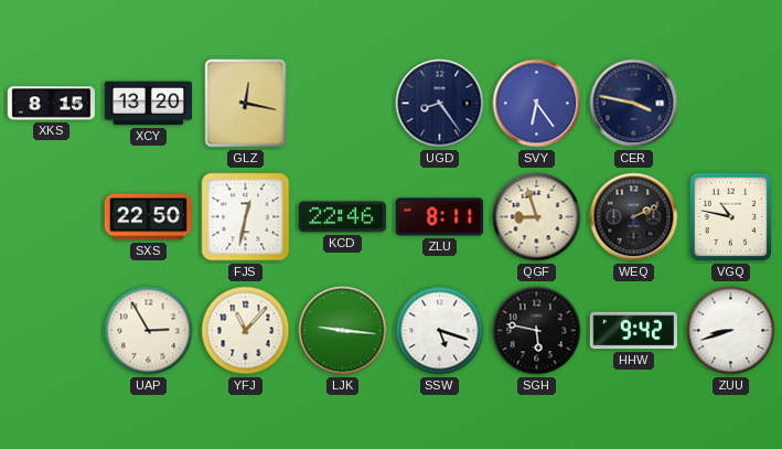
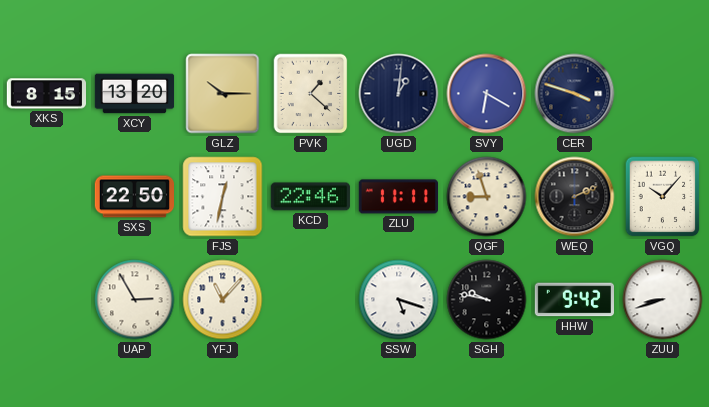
GLZ: 12:17 -> 10:15 (223, 94)
PVK: none -> 1:22 (311, 94)
UGD: 8:24 -> 1:01 (399, 94)
SVY: 6:24 -> 6:20 (487, 94)
CER: 3:47 -> 3:48 (575, 94)
ZLU: 8:11 -> 11:11 (398, 197)
VGQ: 10:47 -> 10:07 (663, 197)
LJK: 9:16 -> none (343, 331)
SGH: 5:47 -> 9:47 (487, 300)
